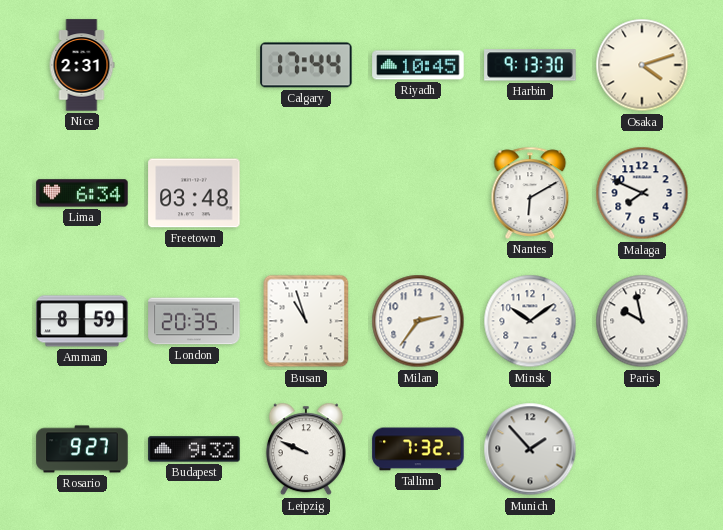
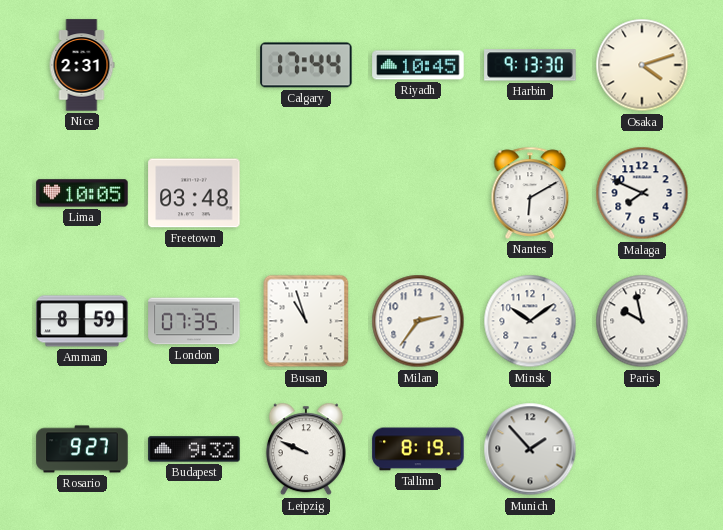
Lima: 6:34 -> 10:05 (82, 193)
London: 20:35 -> 07:35 (194, 321)
Tallinn: 7:32 -> 8:19 (418, 449)
